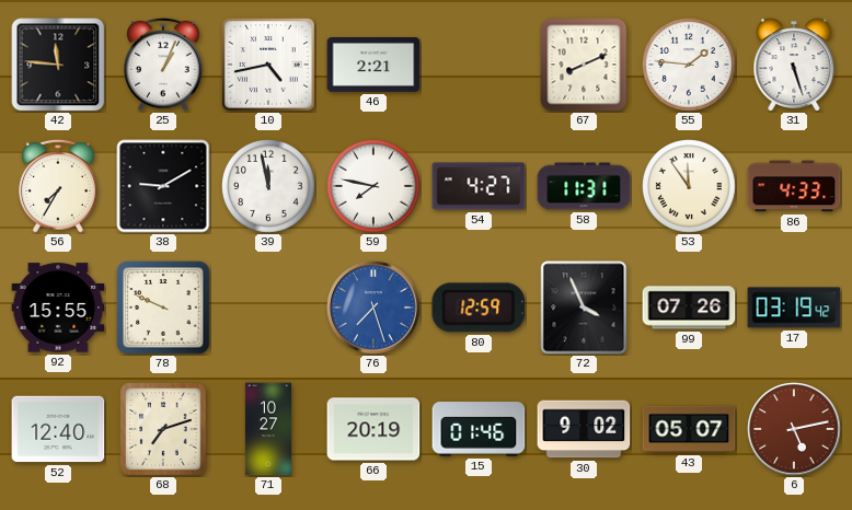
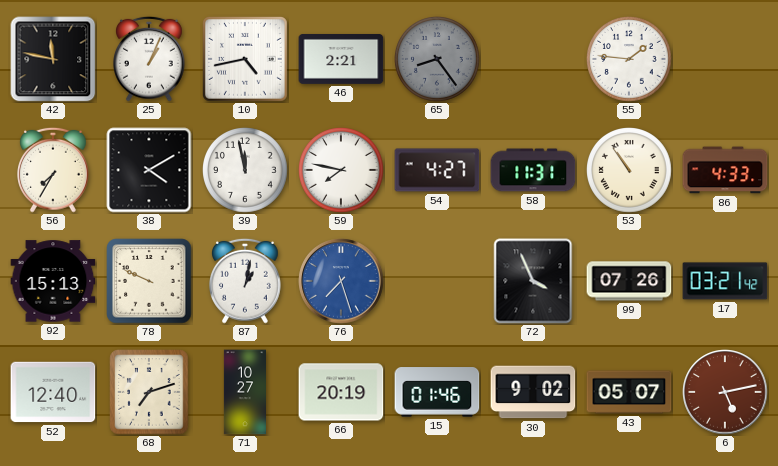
42: 11:46 -> 11:47 (53, 59)
65: none -> 8:24 (438, 60)
67: 8:11 -> none (584, 65)
31: 5:27 -> none (794, 65)
38: 9:10 -> 4:10 (149, 170)
53: 11:54 -> 10:54 (630, 171)
92: 15:55 -> 15:13 (53, 281)
87: none -> 1:02 (246, 281)
80: 12:59 -> none (479, 308)
17: 03:19 -> 03:21 (725, 281)
